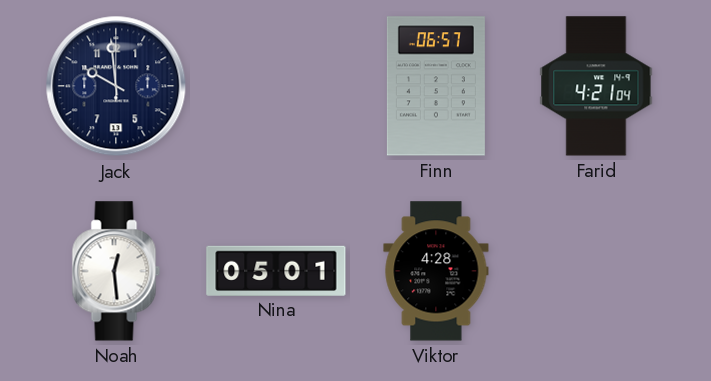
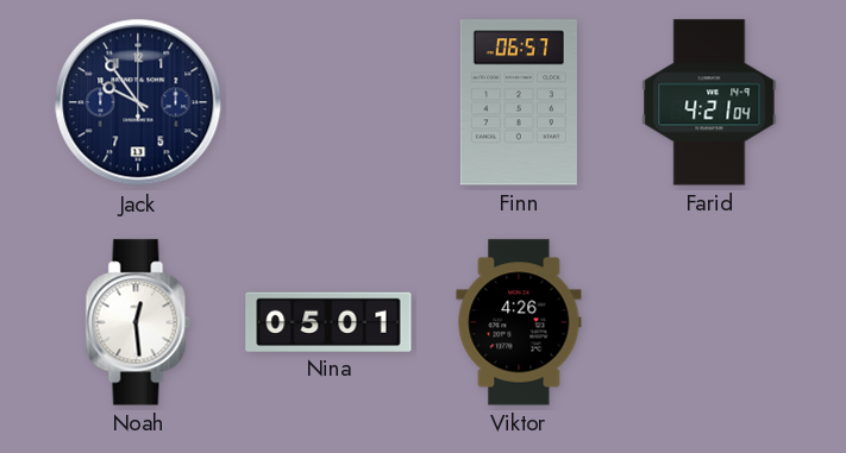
Jack: 9:59 -> 9:54 (138, 102)
Viktor: 4:28 -> 4:26 (519, 322)
